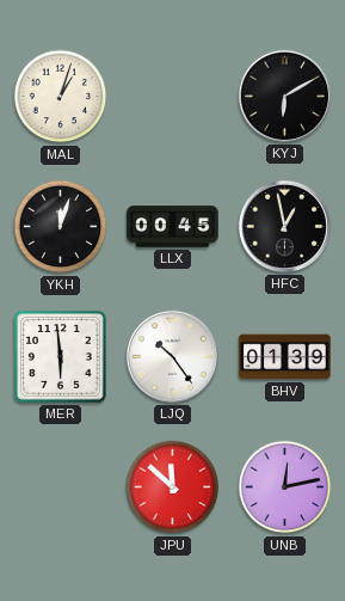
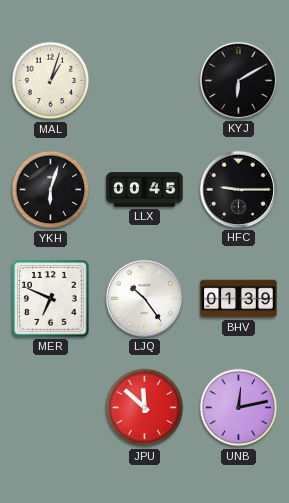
YKH: 12:03 -> 6:03 (51, 190)
HFC: 12:58 -> 9:15 (238, 189)
MER: 5:59 -> 6:49 (51, 299)
